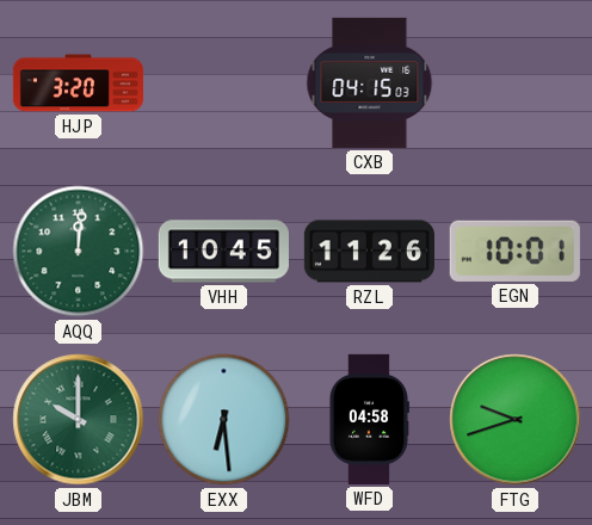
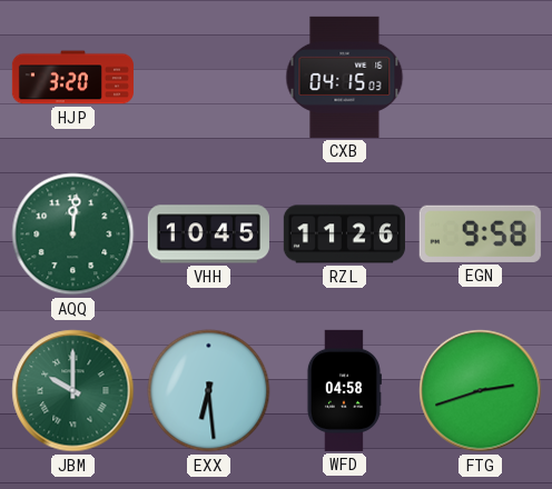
EGN: 10:01 -> 9:58 (480, 233)
FTG: 9:42 -> 2:42 (481, 391)
